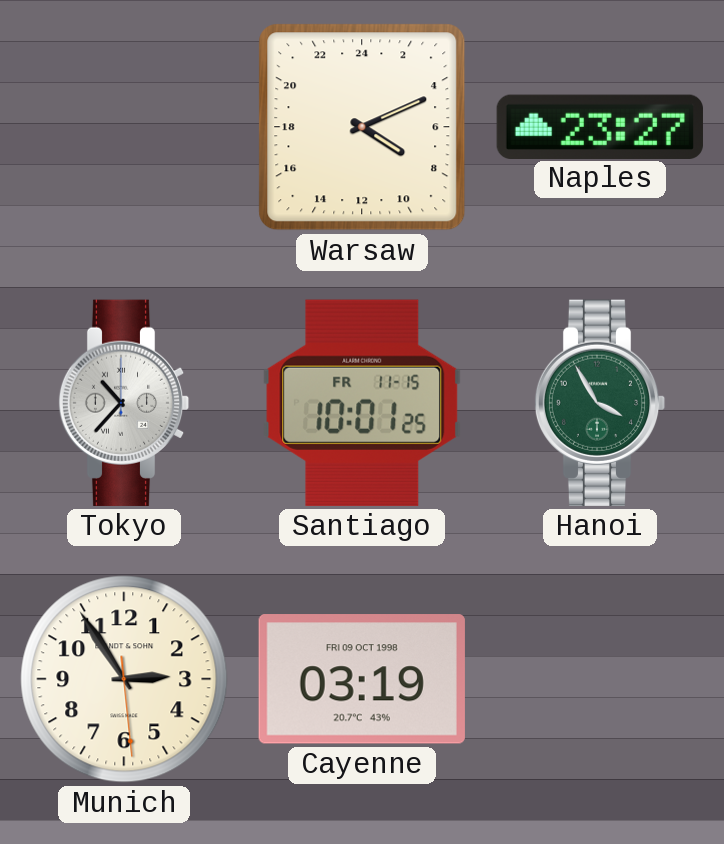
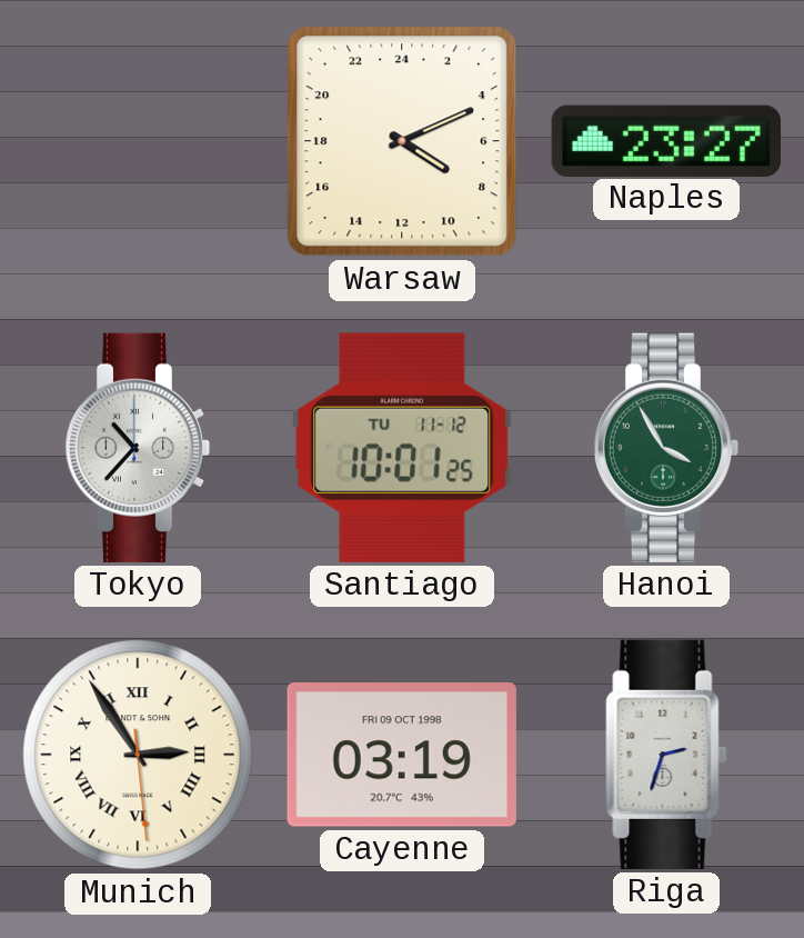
Santiago date: FR 11-15 -> TU 11-12 (402, 448)
Munich numerals: Arabic -> Roman (138, 755)
Riga: none -> 2:33 (666, 755)
